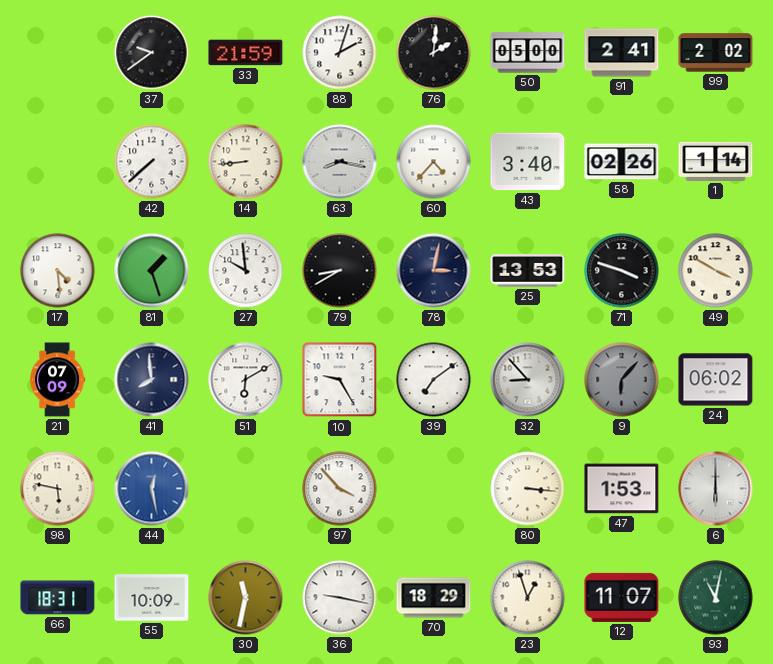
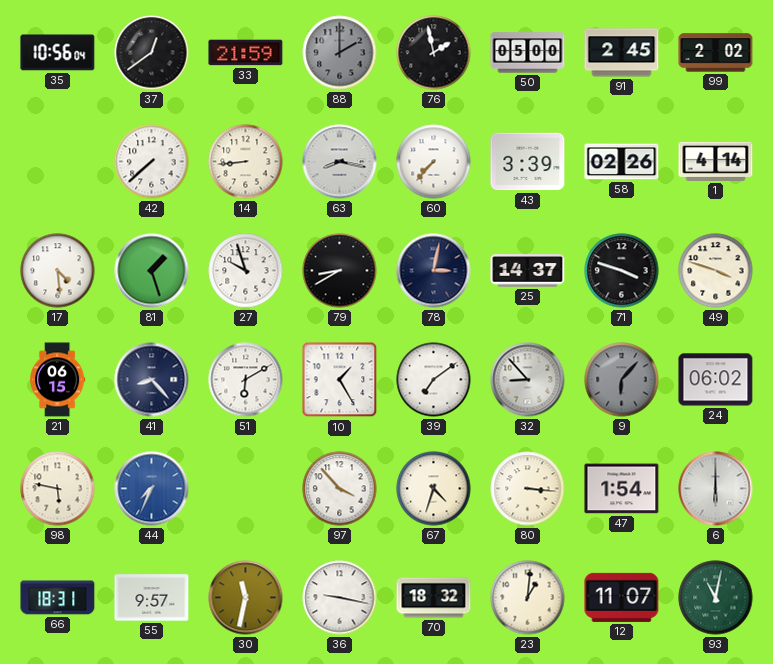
35: none -> 10:56 (58, 53)
37: 9:39 -> 12:39 (152, 53)
88: 2:03 -> 2:00 (340, 53)
88 dial: white -> grey (340, 53)
76: 2:01 -> 1:58 (434, 53)
91: 2:41 -> 2:45 (622, 53)
60: 4:37 -> 7:37 (434, 162)
43: 3:40 -> 3:39 (528, 162)
1: 1:14 -> 4:14 (716, 161)
27: 9:59 -> 9:57 (246, 271)
25: 13:53 -> 14:37 (528, 271)
49: 3:50 -> 3:48 (716, 271)
21: 07:09 -> 06:15 (58, 380)
41: 7:59 -> 8:23 (152, 380)
10: 9:25 -> 1:25 (340, 380)
44: 12:28 -> 7:34 (152, 489)
67: none -> 4:33 (434, 489)
47: 1:53 -> 1:54 (622, 489)
55: 10:09 -> 9:57 (152, 598)
70: 18:29 -> 18:32 (434, 598)
23: 12:57 -> 1:01 (528, 598)
